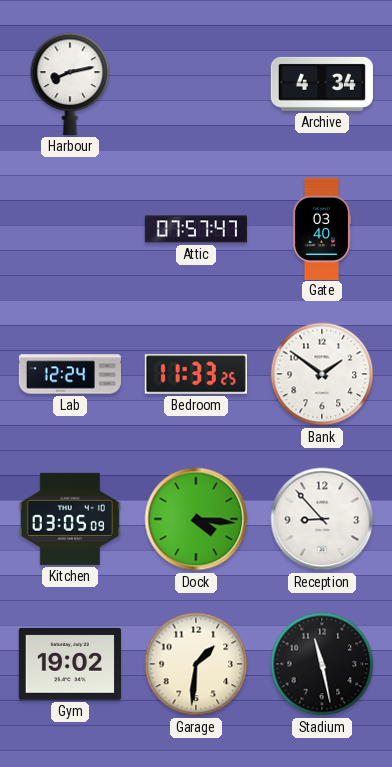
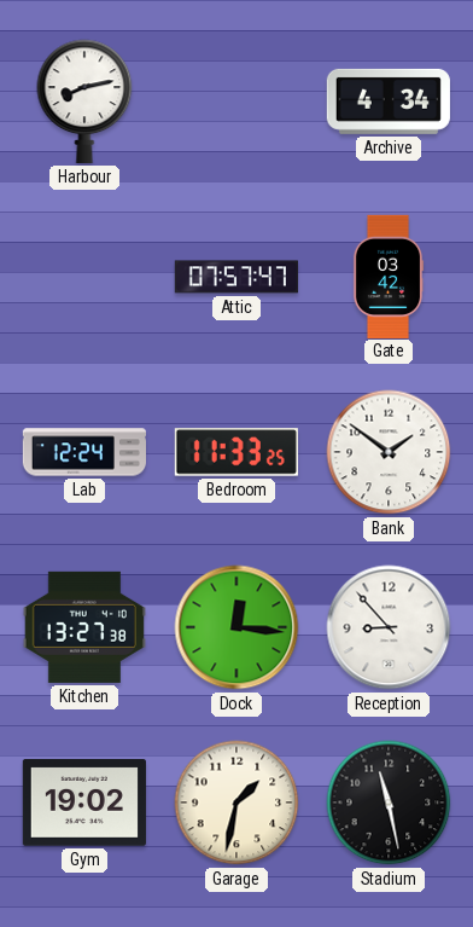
Gate: 03:40 -> 03:42 (389, 276)
Kitchen: 03:05 -> 13:27 (84, 627)
Dock: 4:16 -> 12:16 (237, 627)
Garage: 1:31 -> 1:32 (237, 803)
